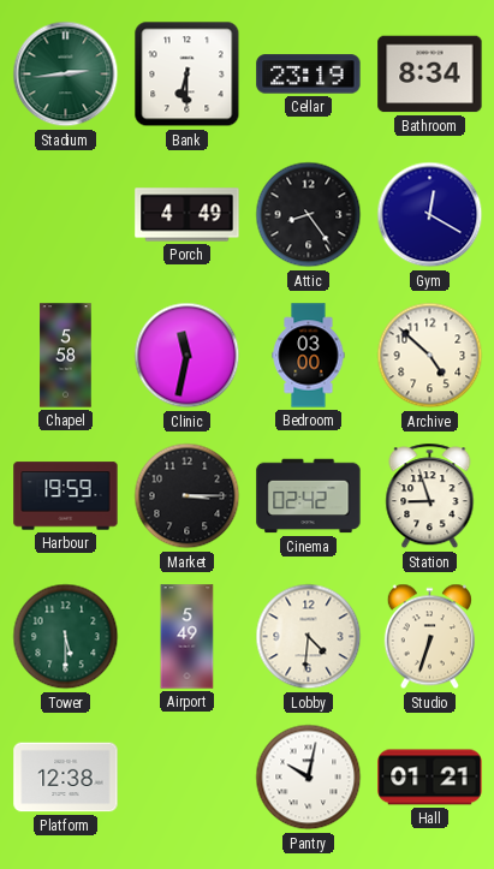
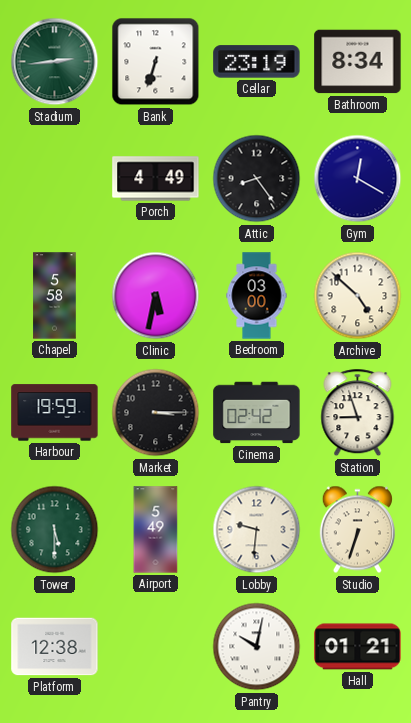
Bank: 6:30 -> 6:33 (156, 62)
Clinic: 11:32 -> 5:32 (156, 296)
Lobby: 4:31 -> 9:31 (257, 530)
